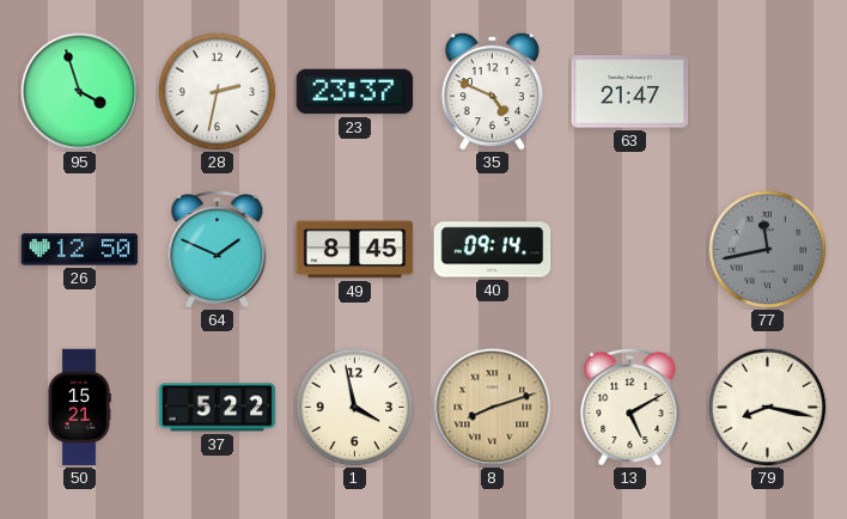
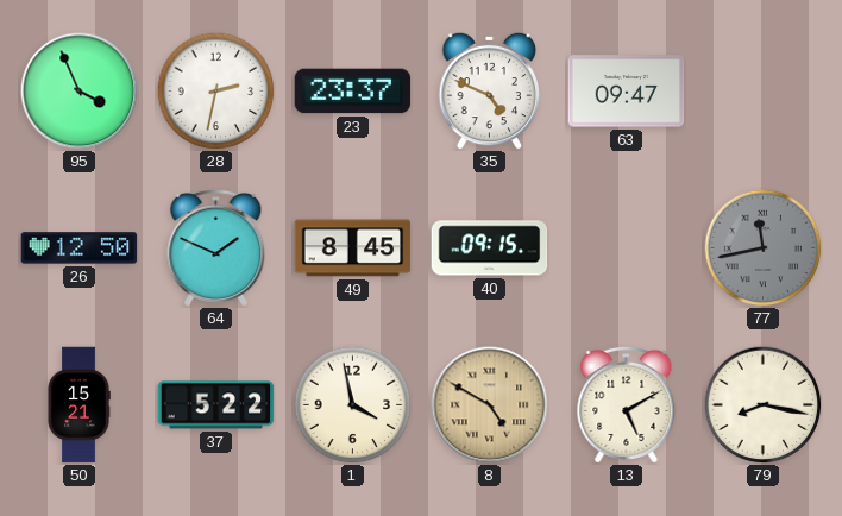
95: 3:57 -> 3:56 (80, 92)
63: 21:47 -> 09:47 (627, 92)
40: 09:14 -> 09:15 (490, 248)
8: 8:12 -> 4:50 (490, 405)
